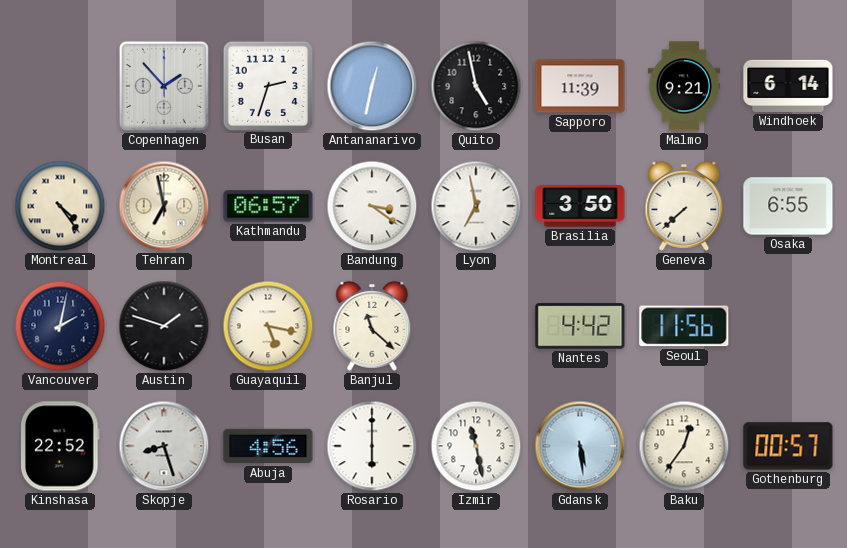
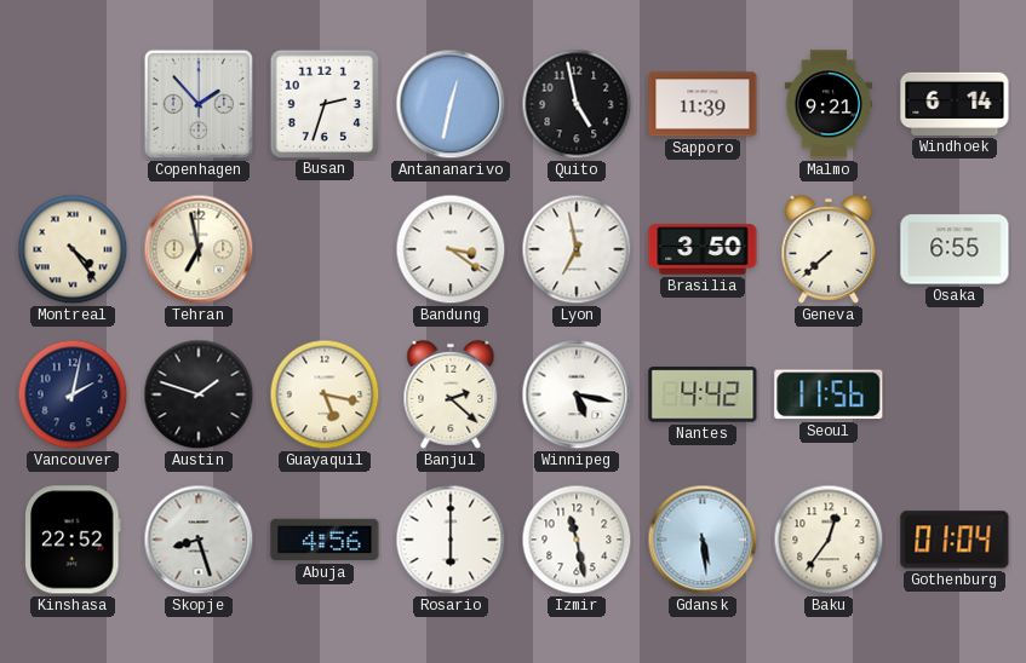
Kathmandu: 06:57 -> none (268, 206)
Banjul: 11:22 -> 2:22 (451, 394)
Winnipeg: none -> 5:17 (577, 394)
Gothenburg: 00:57 -> 01:04 (955, 540)
